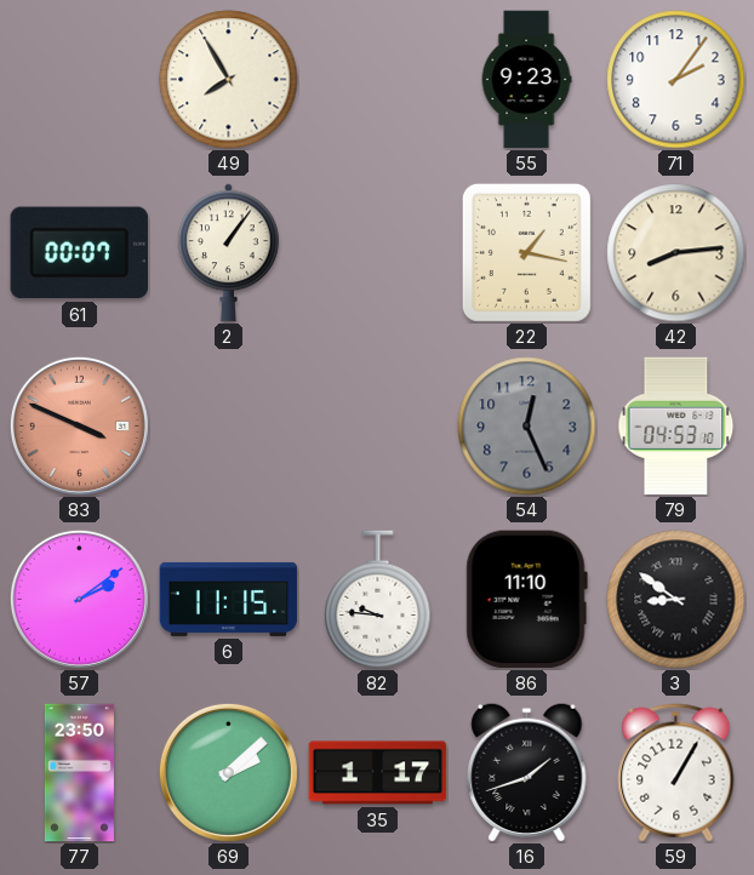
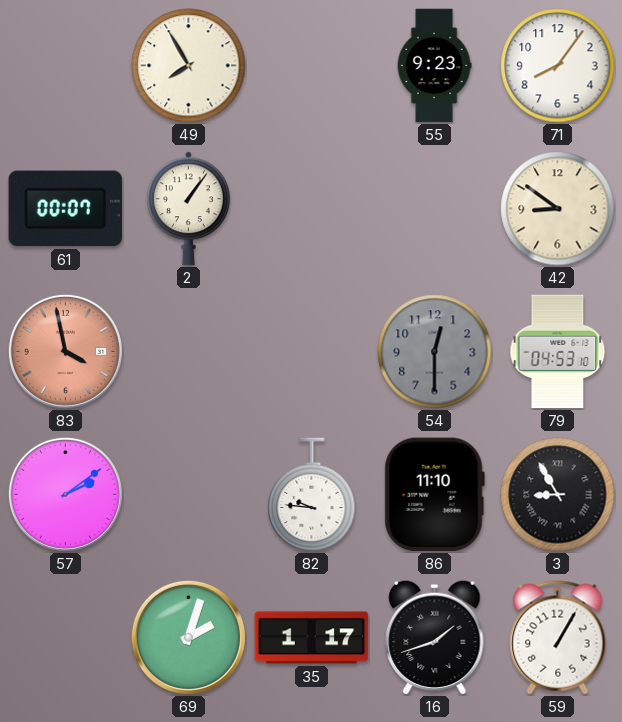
71: 2:06 -> 8:06 (558, 66)
22: 1:17 -> none (526, 252)
42: 8:14 -> 8:51 (558, 209)
83: 3:49 -> 3:58 (65, 351)
54: 12:26 -> 12:30 (435, 352)
6: 11:15 -> none (229, 599)
3: 8:51 -> 8:55 (558, 495)
77: 23:50 -> none (79, 773)
69: 2:08 -> 2:03 (188, 637)
